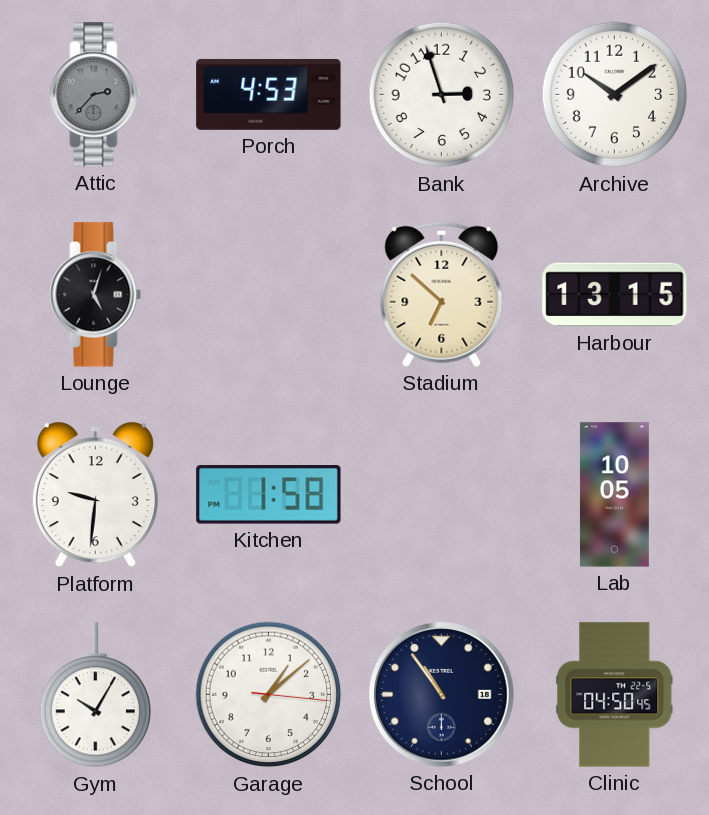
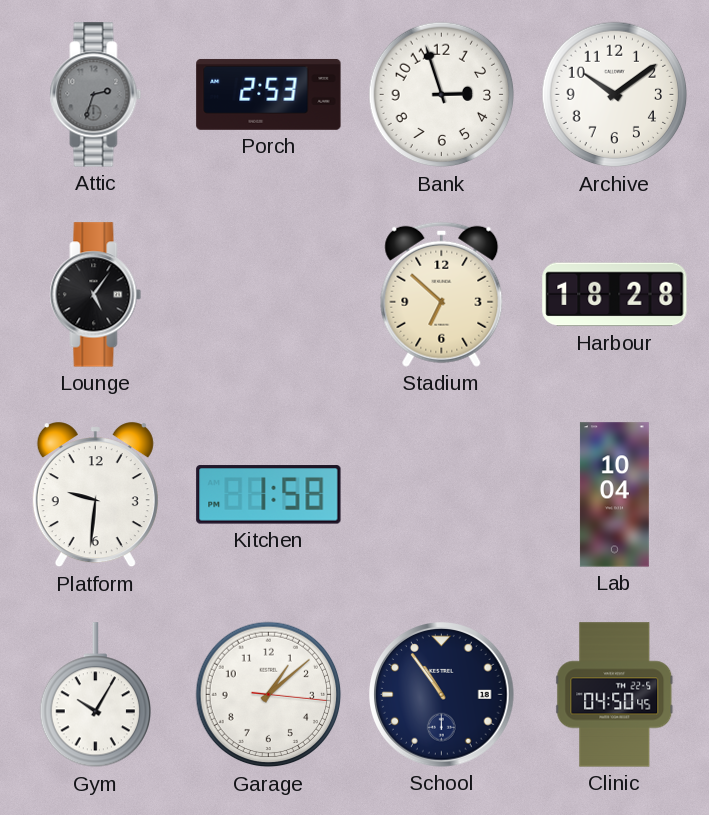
Attic: 2:37 -> 2:33 (96, 95)
Porch: 4:53 -> 2:53 (269, 94)
Lounge: 5:03 -> 5:06 (96, 295)
Harbour: 13:15 -> 18:28 (615, 295)
Lab: 10:05 -> 10:04 (614, 495)
